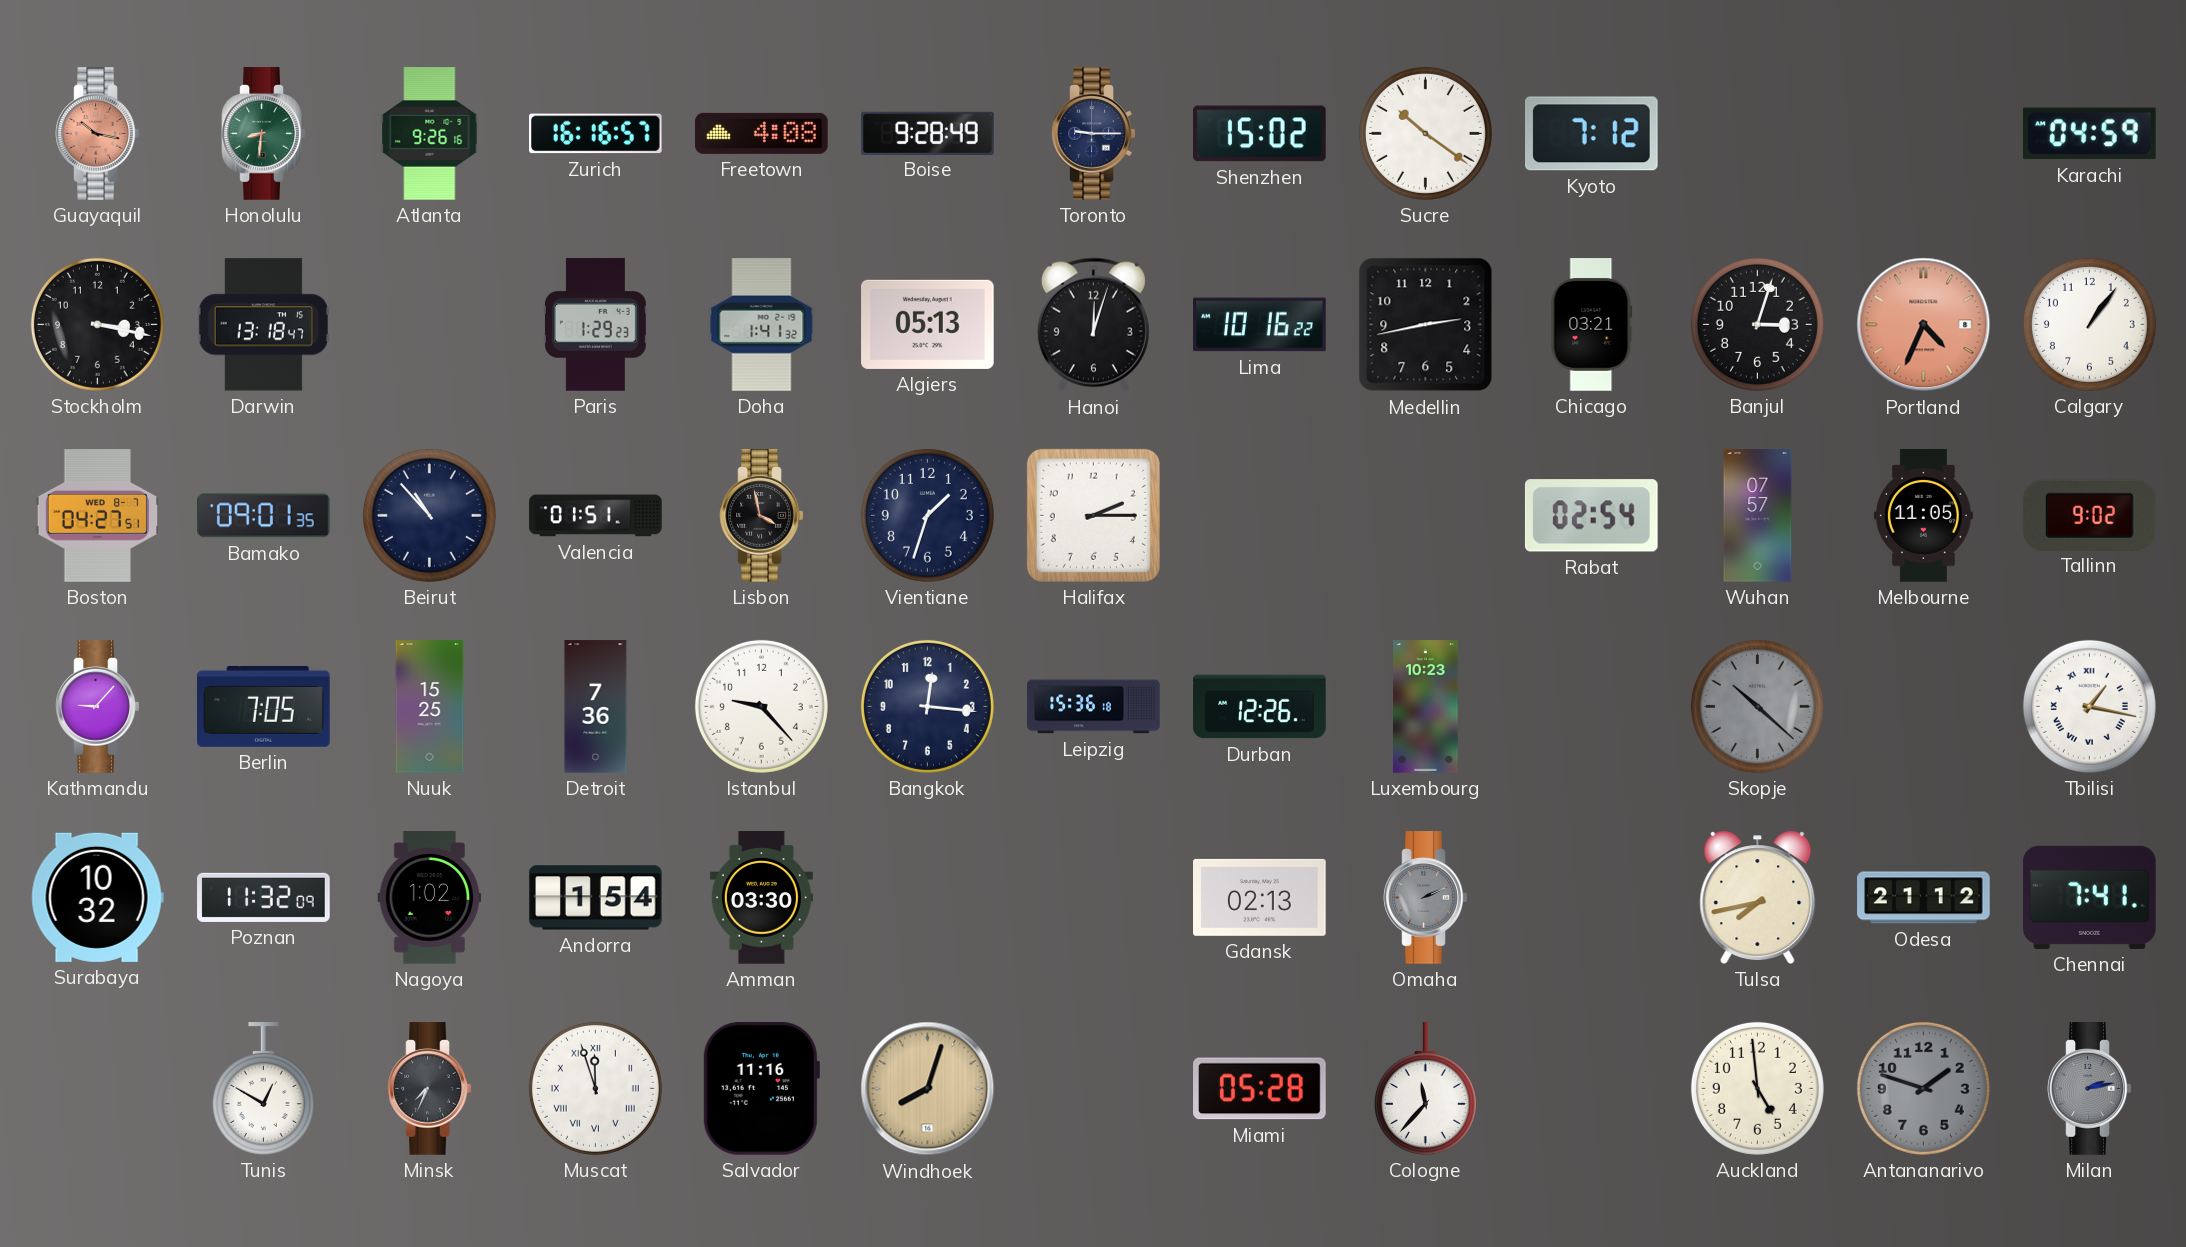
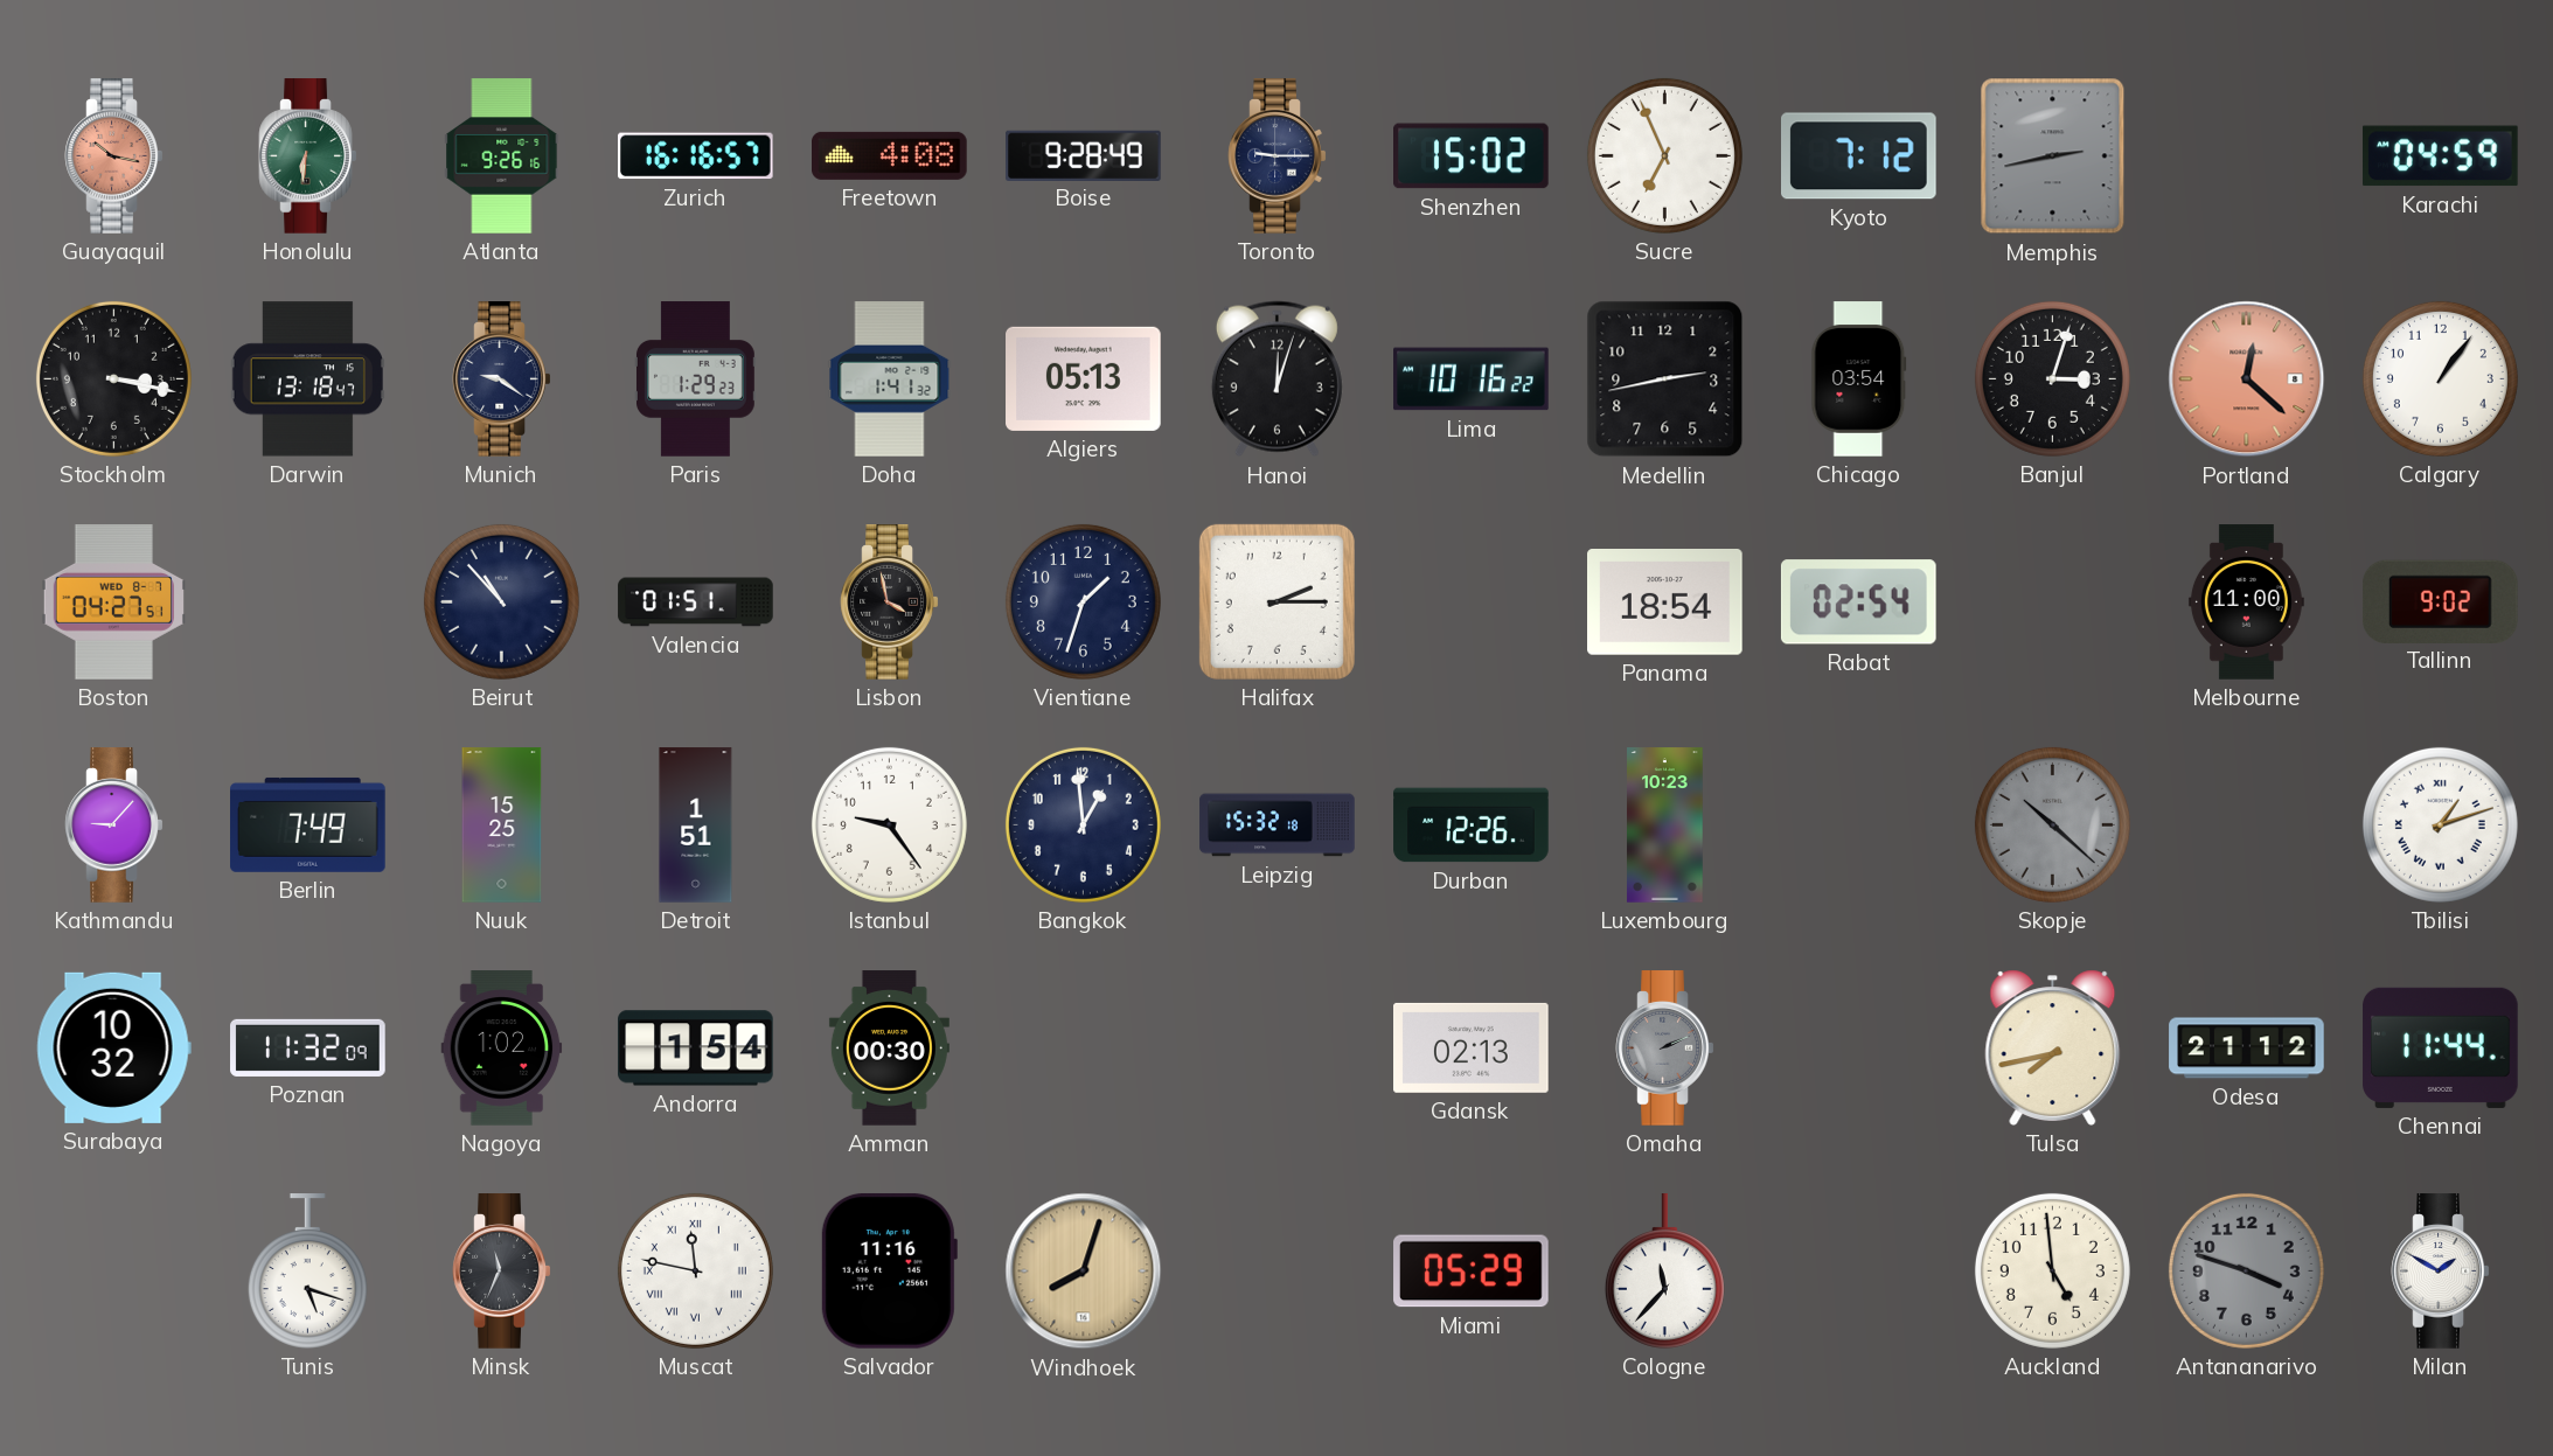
Honolulu: 8:31 -> 6:31 (308, 156)
Sucre: 10:21 -> 6:56 (1664, 155)
Memphis: none -> 2:43 (2053, 156)
Munich: none -> 9:21 (502, 379)
Chicago: 03:21 -> 03:54 (1859, 379)
Portland: 4:34 -> 12:22 (2247, 379)
Bamako: 09:01 -> none (264, 516)
Panama: none -> 18:54 (1665, 602)
Wuhan: 07:57 -> none (1758, 516)
Melbourne: 11:05 -> 11:00 (2246, 602)
Berlin: 7:05 -> 7:49 (308, 824)
Detroit: 7:36 -> 1:51 (696, 825)
Istanbul: 9:23 -> 9:24 (889, 824)
Bangkok: 12:16 -> 12:59 (1083, 824)
Leipzig: 15:36 -> 15:32 (1278, 825)
Tbilisi: 1:17 -> 1:12 (2440, 824)
Amman: 03:30 -> 00:30 (889, 1049)
Chennai: 7:41 -> 11:44 (2441, 1047)
Tunis: 12:50 -> 5:18 (307, 1272)
Minsk: 7:34 -> 11:34 (502, 1272)
Muscat: 11:57 -> 11:47 (695, 1270)
Miami: 05:28 -> 05:29 (1472, 1272)
Antananarivo: 1:48 -> 3:48 (2246, 1270)
Milan: 2:13 -> 1:50 (2441, 1272)
Milan dial: grey -> white (2441, 1272)
